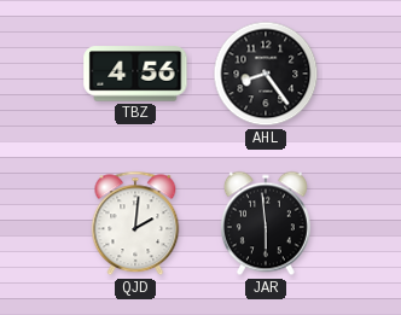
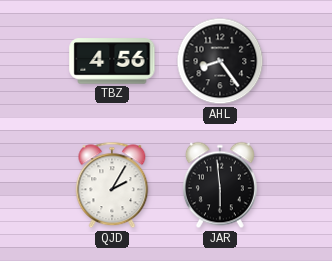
QJD: 2:01 -> 2:05 (112, 185)
